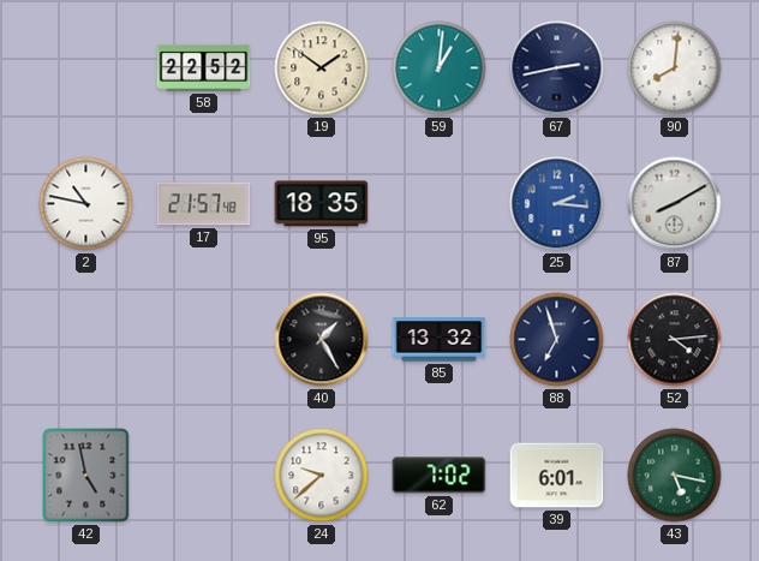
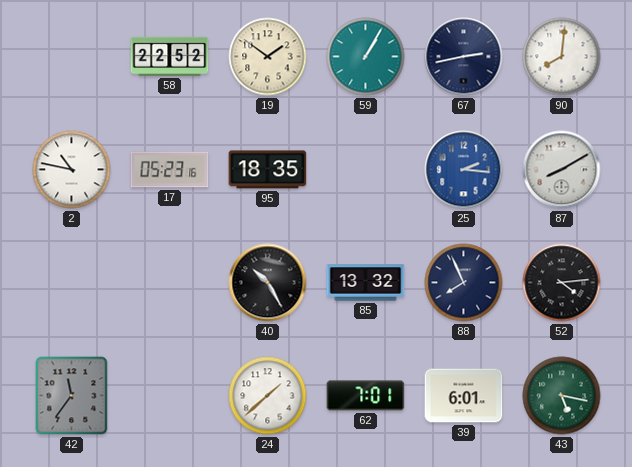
59: 1:01 -> 1:05 (366, 57)
17: 21:57 -> 05:23 (170, 170)
40: 1:25 -> 10:25 (268, 283)
88: 6:57 -> 7:56 (464, 283)
42: 4:58 -> 11:36 (72, 396)
24: 9:38 -> 1:38 (268, 396)
62: 7:02 -> 7:01 (366, 396)
